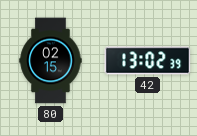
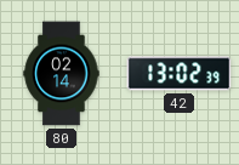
80: 02:15 -> 02:14 (62, 74)
